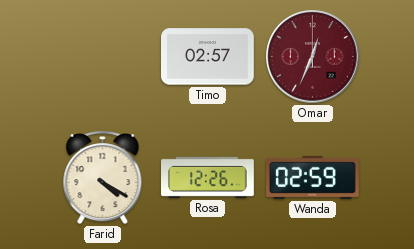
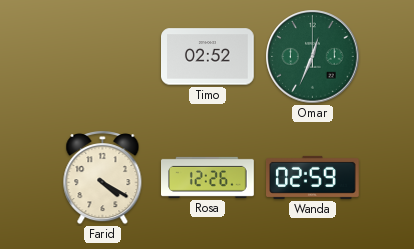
Timo: 02:57 -> 02:52 (208, 57)
Omar dial: burgundy -> green (313, 57)
